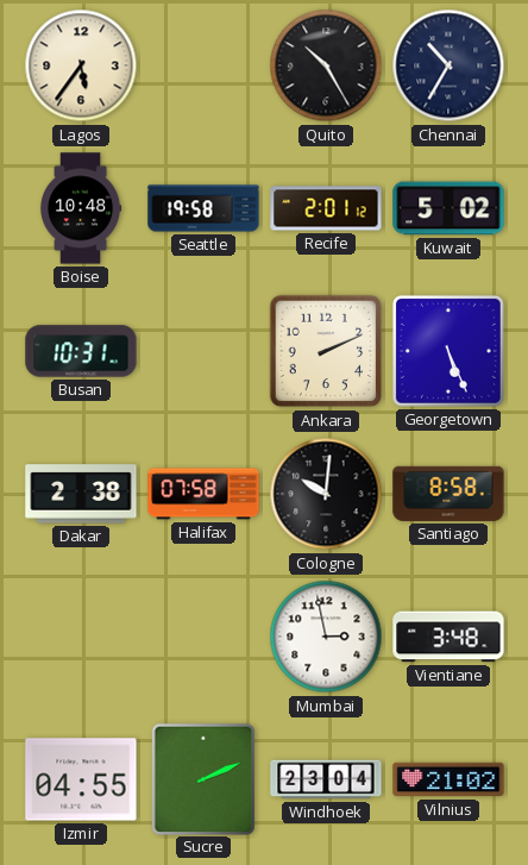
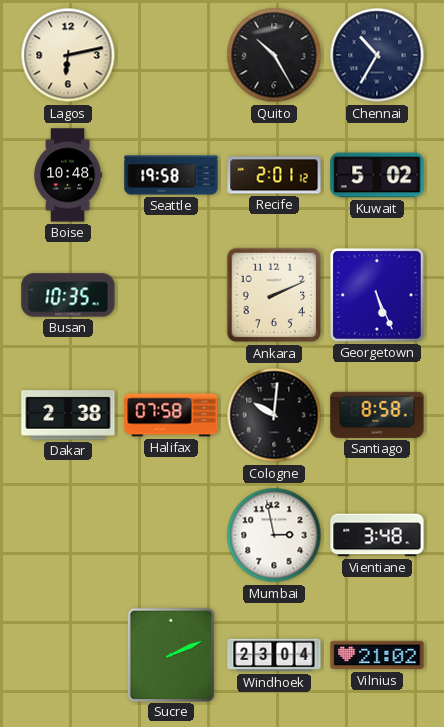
Lagos: 5:36 -> 6:13 (68, 55)
Busan: 10:31 -> 10:35 (68, 295)
Izmir: 04:55 -> none (81, 779)
